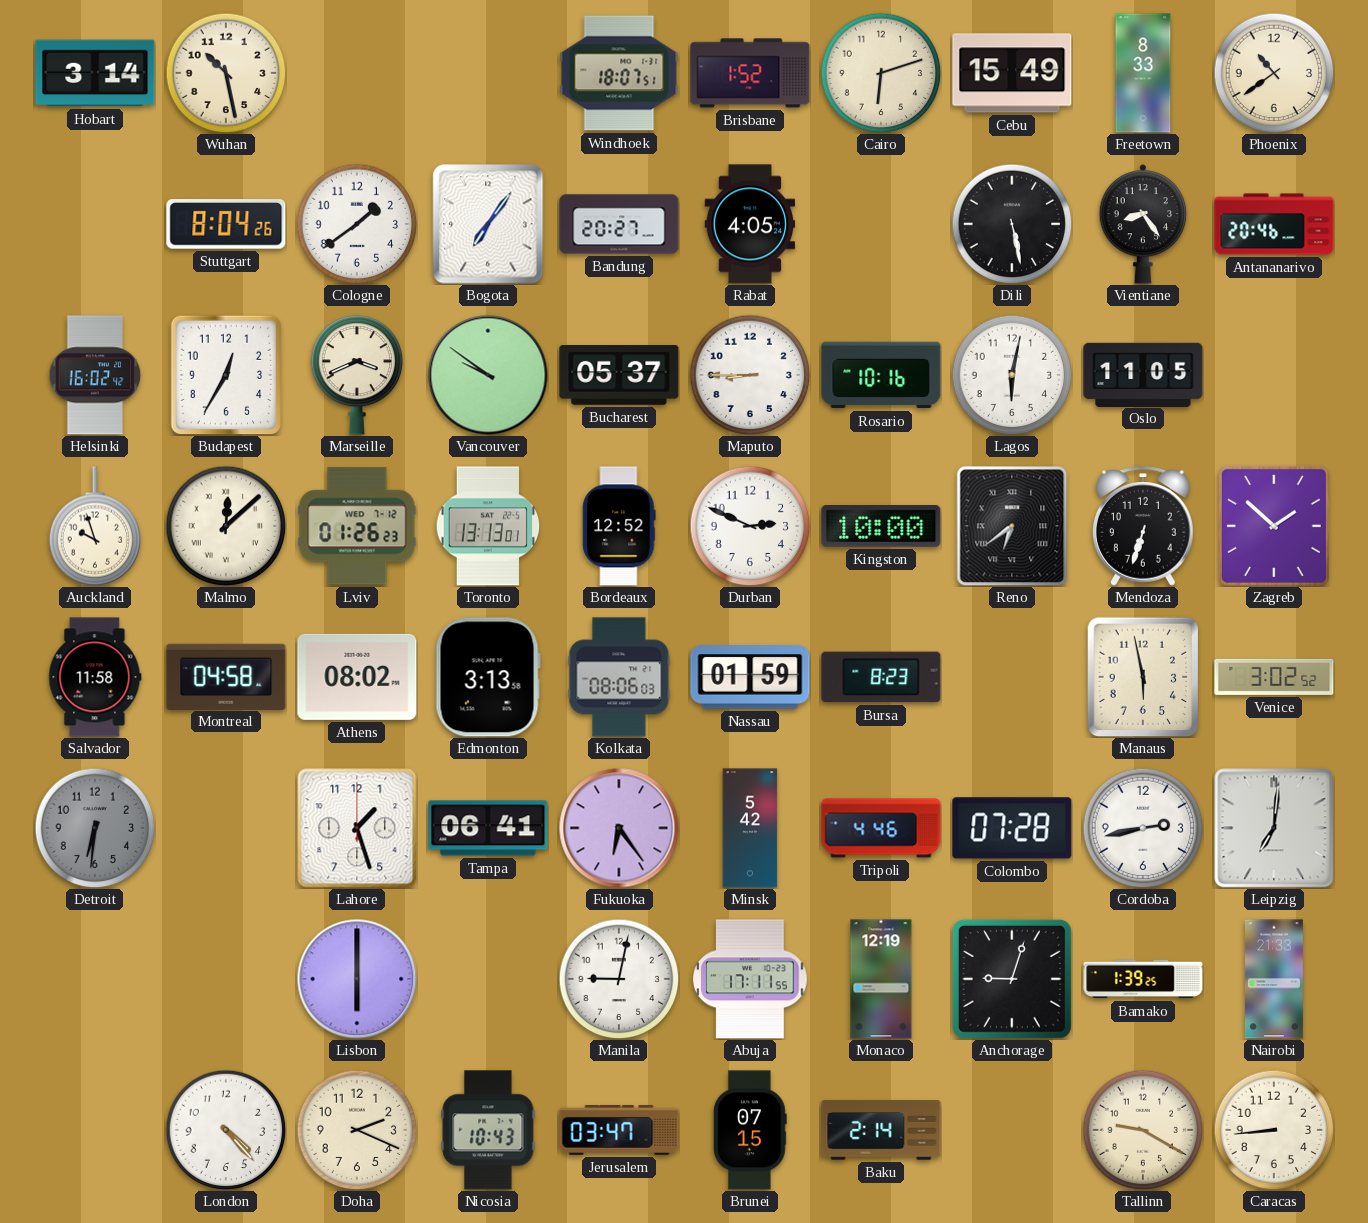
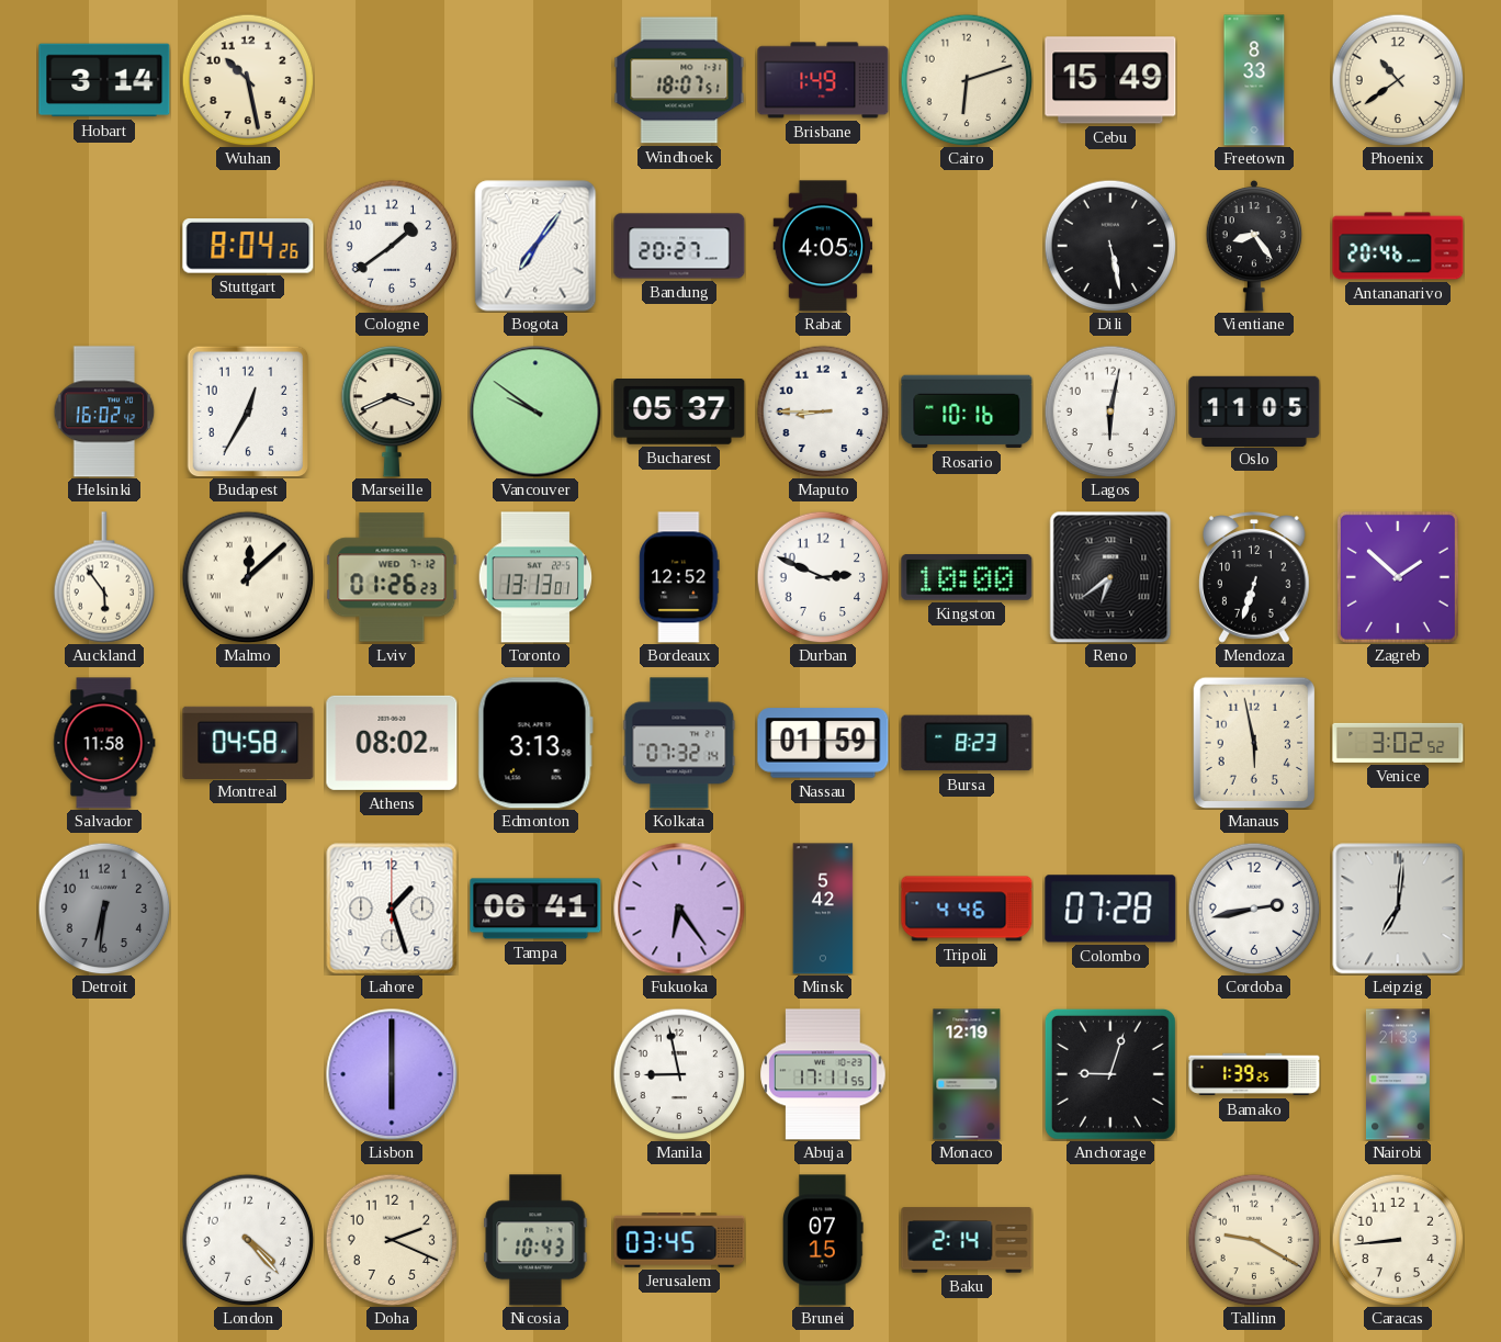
Brisbane: 1:52 -> 1:49 (823, 80)
Auckland: 9:57 -> 5:54 (104, 577)
Kolkata: 08:06 -> 07:32 (679, 743)
Manila: 9:02 -> 8:58 (679, 1074)
Jerusalem: 03:47 -> 03:45 (679, 1240)
